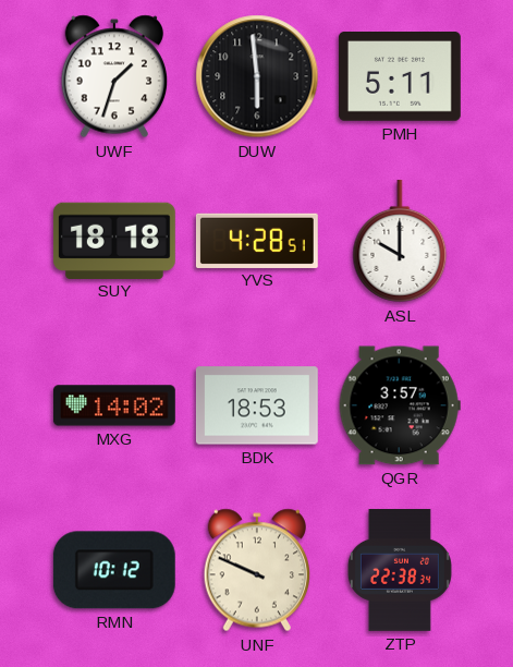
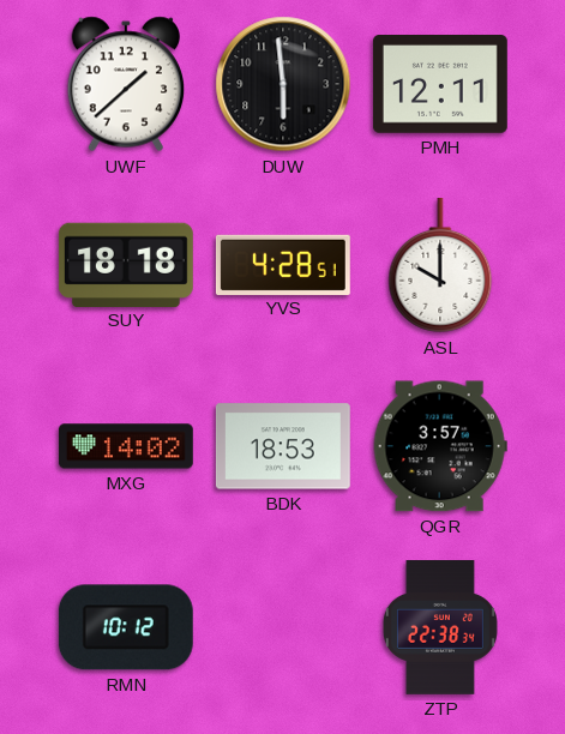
UWF: 1:33 -> 1:38 (125, 84)
PMH: 5:11 -> 12:11 (440, 85)
UNF: 9:49 -> none (256, 570)
